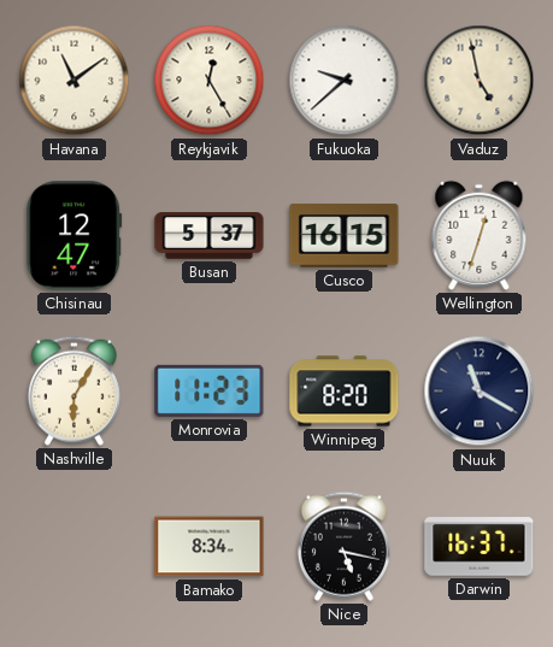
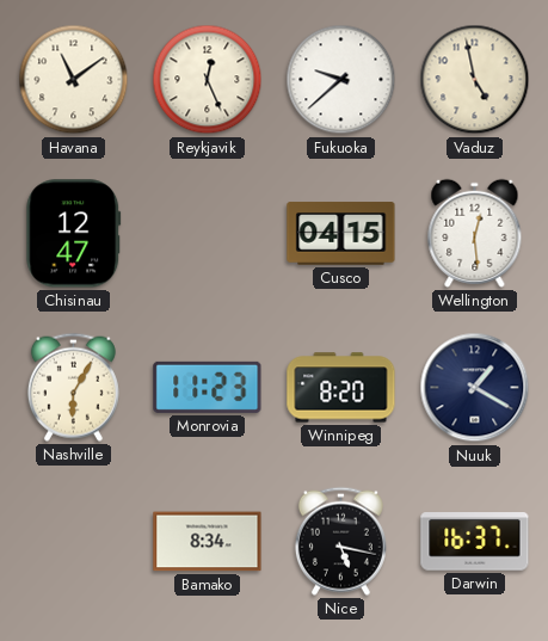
Reykjavik: 12:25 -> 12:26 (208, 80)
Busan: 5:37 -> none (210, 236)
Cusco: 16:15 -> 04:15 (341, 234)
Wellington: 12:33 -> 12:29 (475, 233)
Nuuk: 11:20 -> 1:20 (475, 388)
